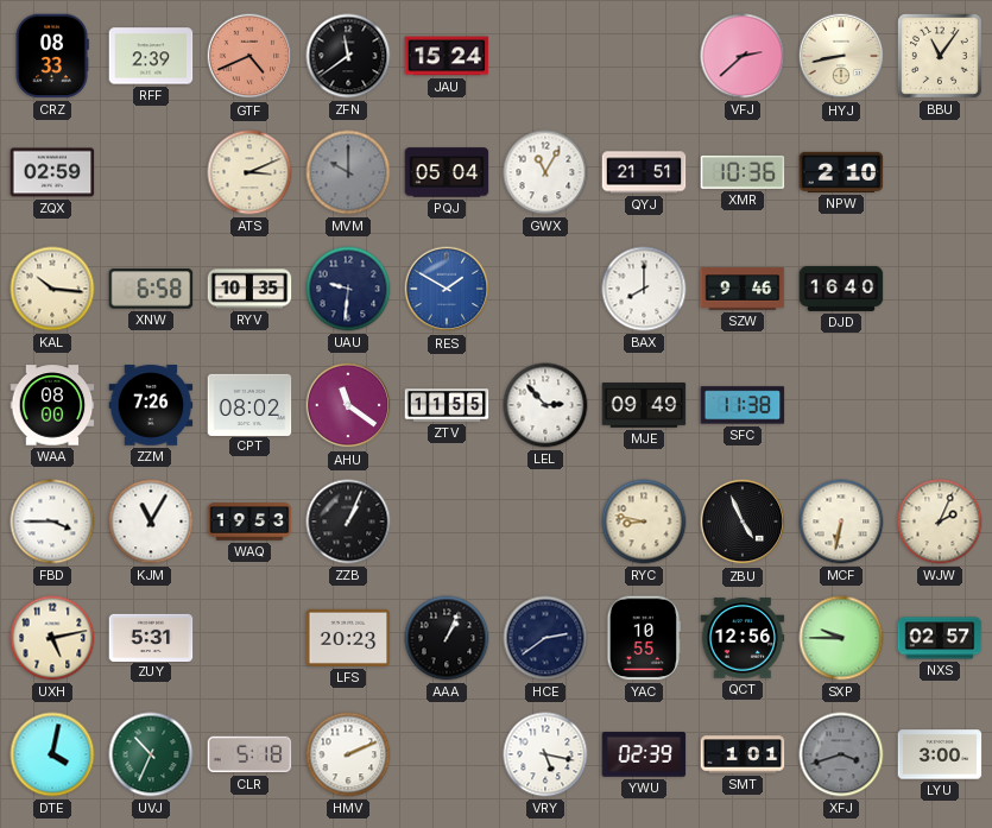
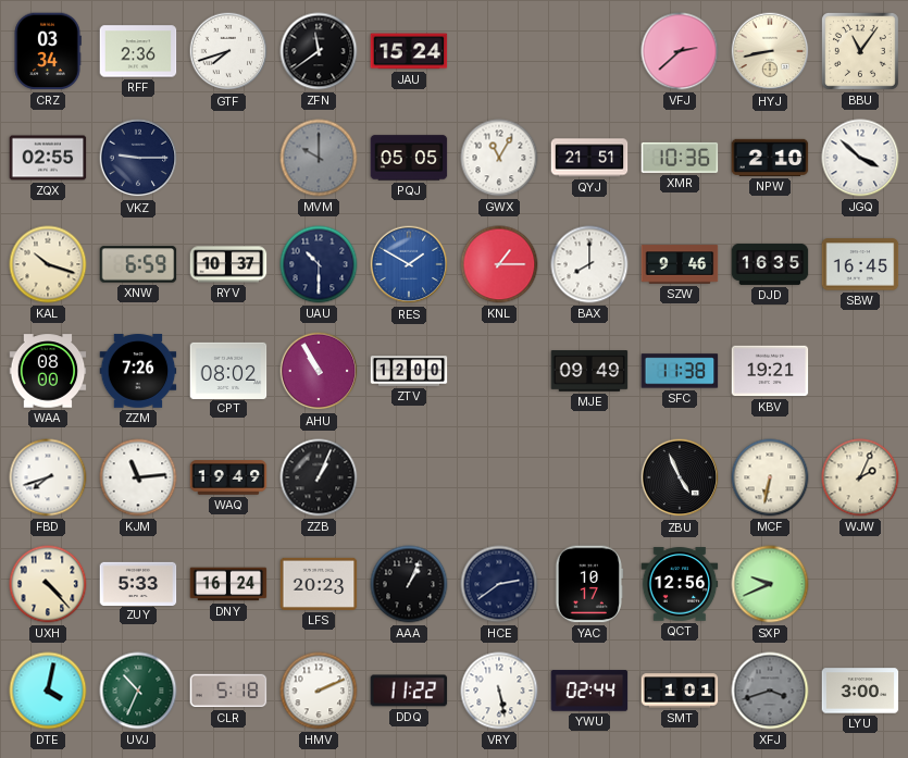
CRZ: 08:33 -> 03:34 (48, 51)
RFF: 2:39 -> 2:36 (138, 51)
GTF: 4:41 -> 7:42 (228, 51)
GTF dial: salmon -> white (228, 51)
ZQX: 02:59 -> 02:55 (48, 158)
VKZ: none -> 9:15 (138, 158)
ATS: 3:11 -> none (249, 172)
PQJ: 05:04 -> 05:05 (409, 158)
JGQ: none -> 3:52 (860, 158)
KAL: 10:16 -> 10:18 (48, 264)
XNW: 6:58 -> 6:59 (138, 264)
RYV: 10:35 -> 10:37 (228, 264)
UAU: 9:31 -> 10:30 (319, 264)
KNL: none -> 1:15 (499, 264)
DJD: 16:40 -> 16:35 (770, 264)
SBW: none -> 16:45 (860, 264)
AHU: 11:21 -> 10:55 (319, 371)
ZTV: 11:55 -> 12:00 (409, 371)
LEL: 2:53 -> none (545, 405)
KBV: none -> 19:21 (770, 371)
FBD: 3:45 -> 7:42 (48, 477)
KJM: 11:05 -> 11:14 (138, 477)
WAQ: 19:53 -> 19:49 (228, 477)
RYC: 8:47 -> none (644, 522)
UXH: 5:13 -> 4:23 (48, 584)
ZUY: 5:31 -> 5:33 (138, 583)
DNY: none -> 16:24 (228, 584)
YAC: 10:55 -> 10:17 (589, 584)
SXP: 9:45 -> 9:41 (770, 584)
NXS: 02:57 -> none (940, 638)
DDQ: none -> 11:22 (409, 691)
VRY: 5:17 -> 5:28 (499, 691)
YWU: 02:39 -> 02:44 (589, 691)
